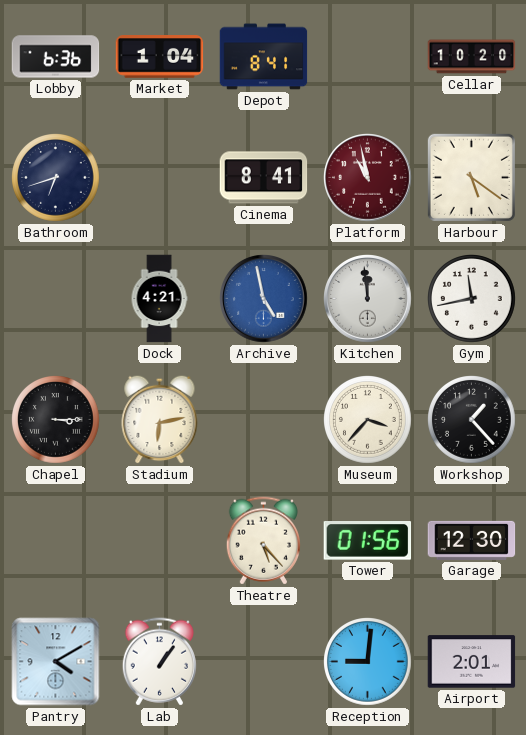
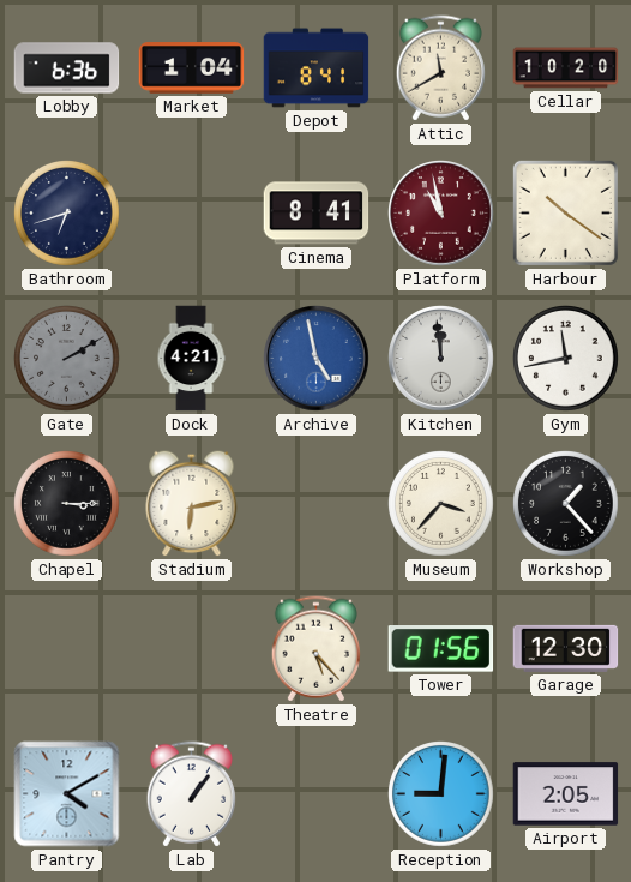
Attic: none -> 11:40 (440, 68)
Harbour: 5:21 -> 10:21 (565, 212)
Gate: none -> 2:10 (67, 359)
Airport: 2:01 -> 2:05 (566, 794)
